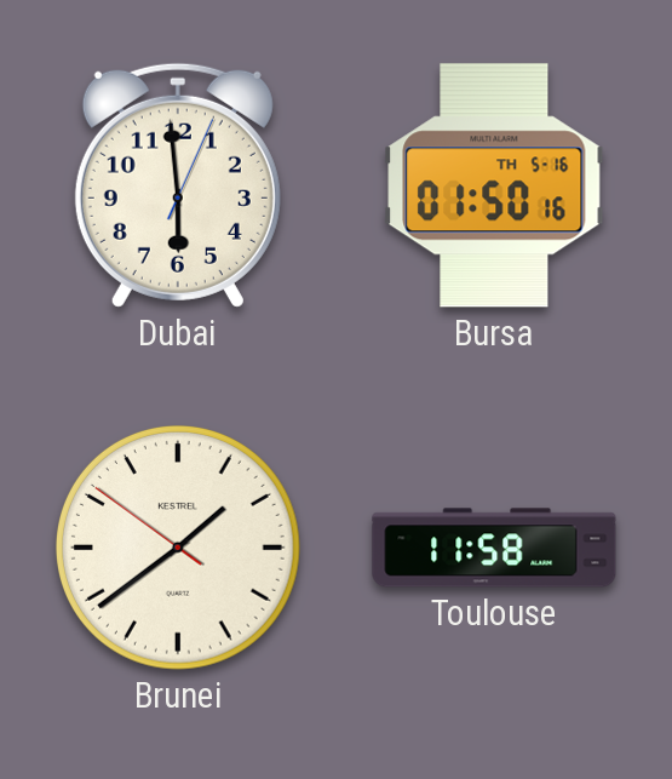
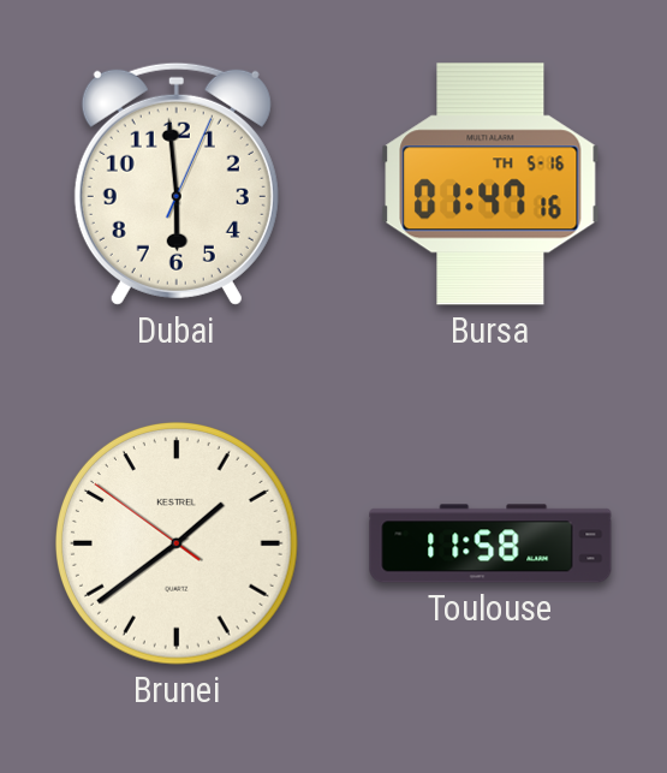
Bursa: 01:50 -> 01:47 (490, 184)
